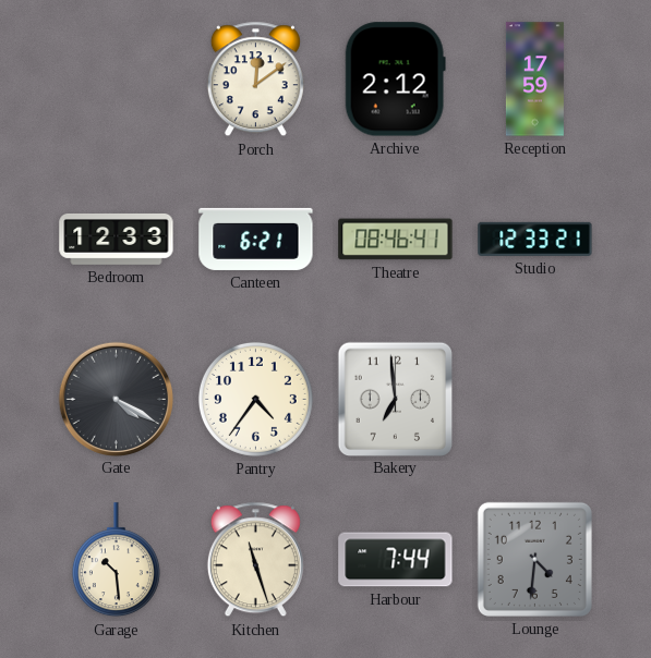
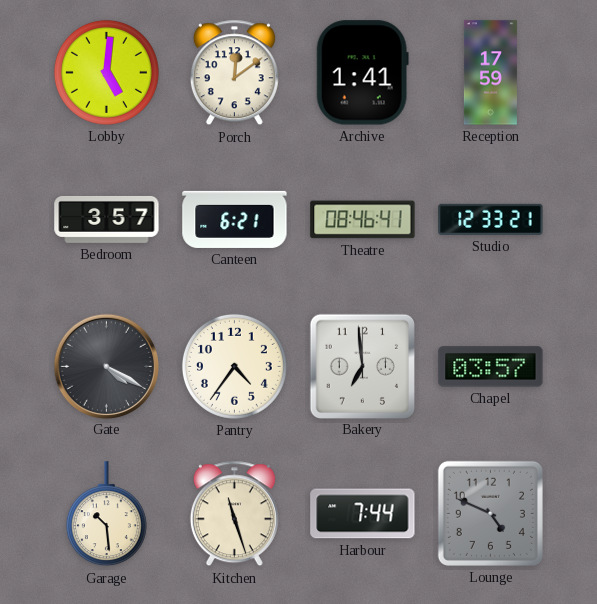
Lobby: none -> 5:01 (106, 72)
Archive: 2:12 -> 1:41 (362, 73)
Bedroom: 12:33 -> 3:57 (107, 219)
Chapel: none -> 03:57 (491, 367)
Lounge: 4:31 -> 4:49 (490, 513)
